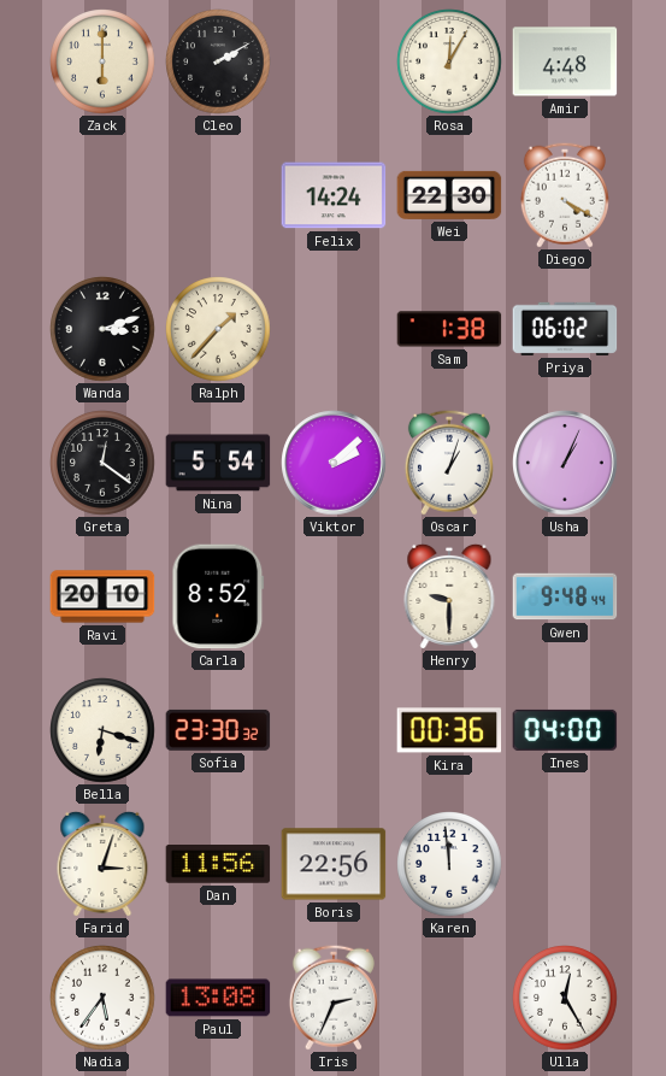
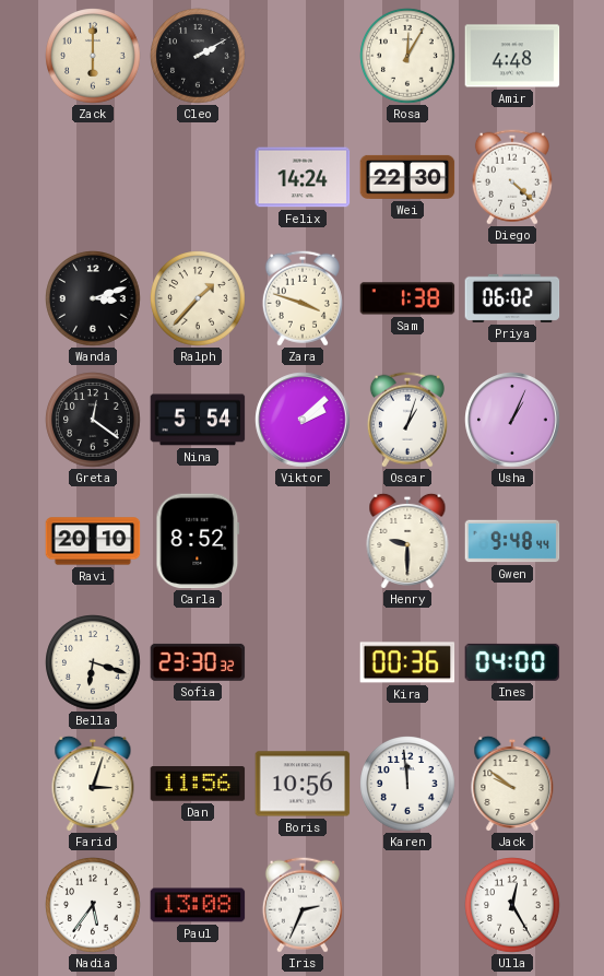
Diego: 4:20 -> 4:22 (512, 177)
Zara: none -> 3:48 (303, 298)
Boris: 22:56 -> 10:56 (303, 784)
Jack: none -> 9:51 (512, 784)
